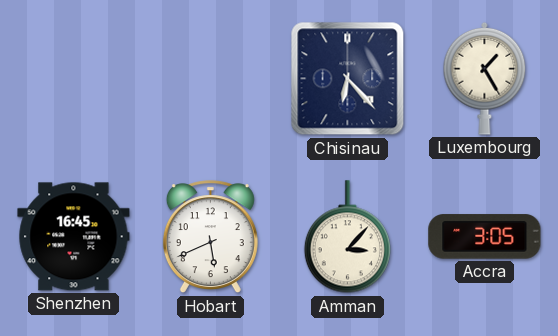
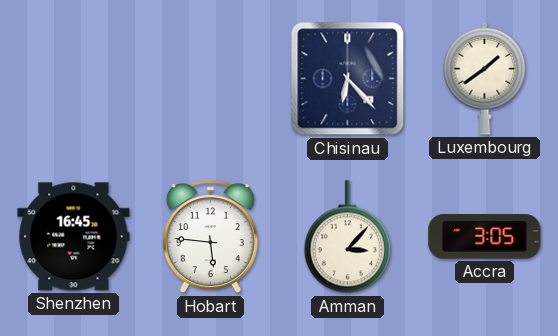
Luxembourg: 1:25 -> 1:39 (485, 78)
Hobart: 5:41 -> 5:46 (210, 237)
